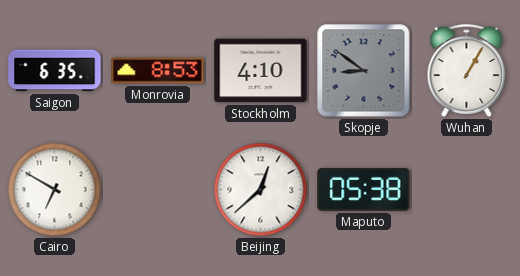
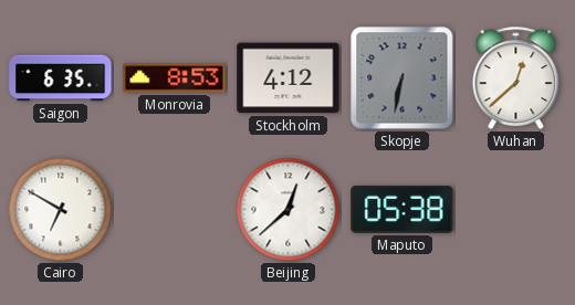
Stockholm: 4:10 -> 4:12 (289, 78)
Skopje: 8:51 -> 6:32 (402, 78)
Wuhan: 1:05 -> 12:38 (516, 77)
